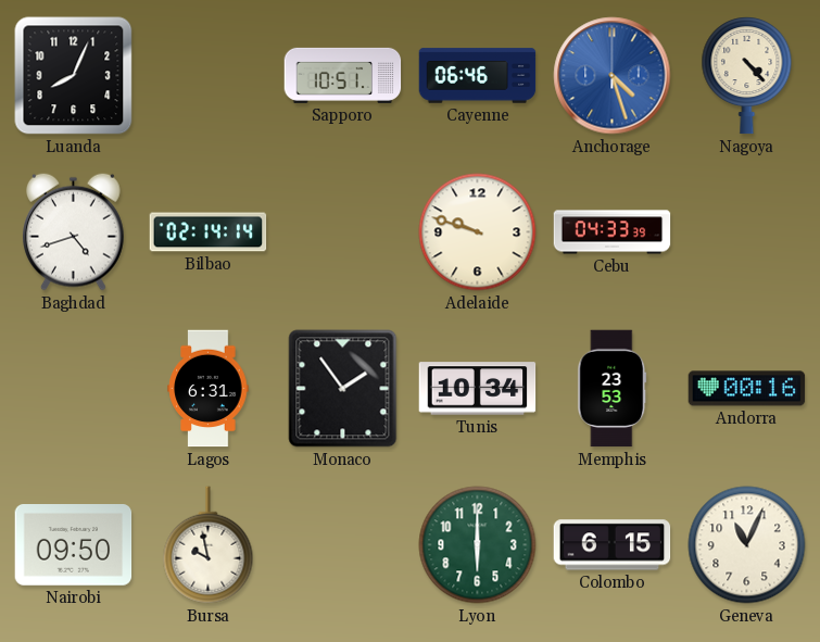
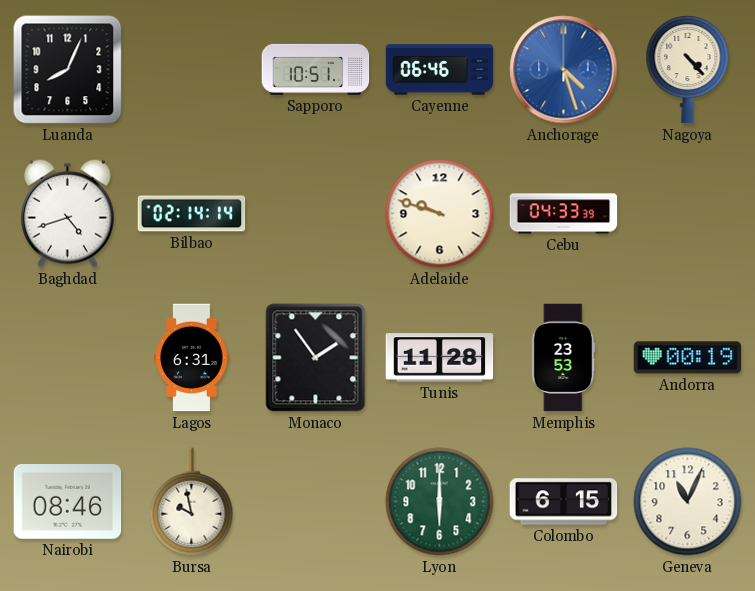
Tunis: 10:34 -> 11:28 (440, 358)
Andorra: 00:16 -> 00:19 (688, 358)
Nairobi: 09:50 -> 08:46 (68, 502)
